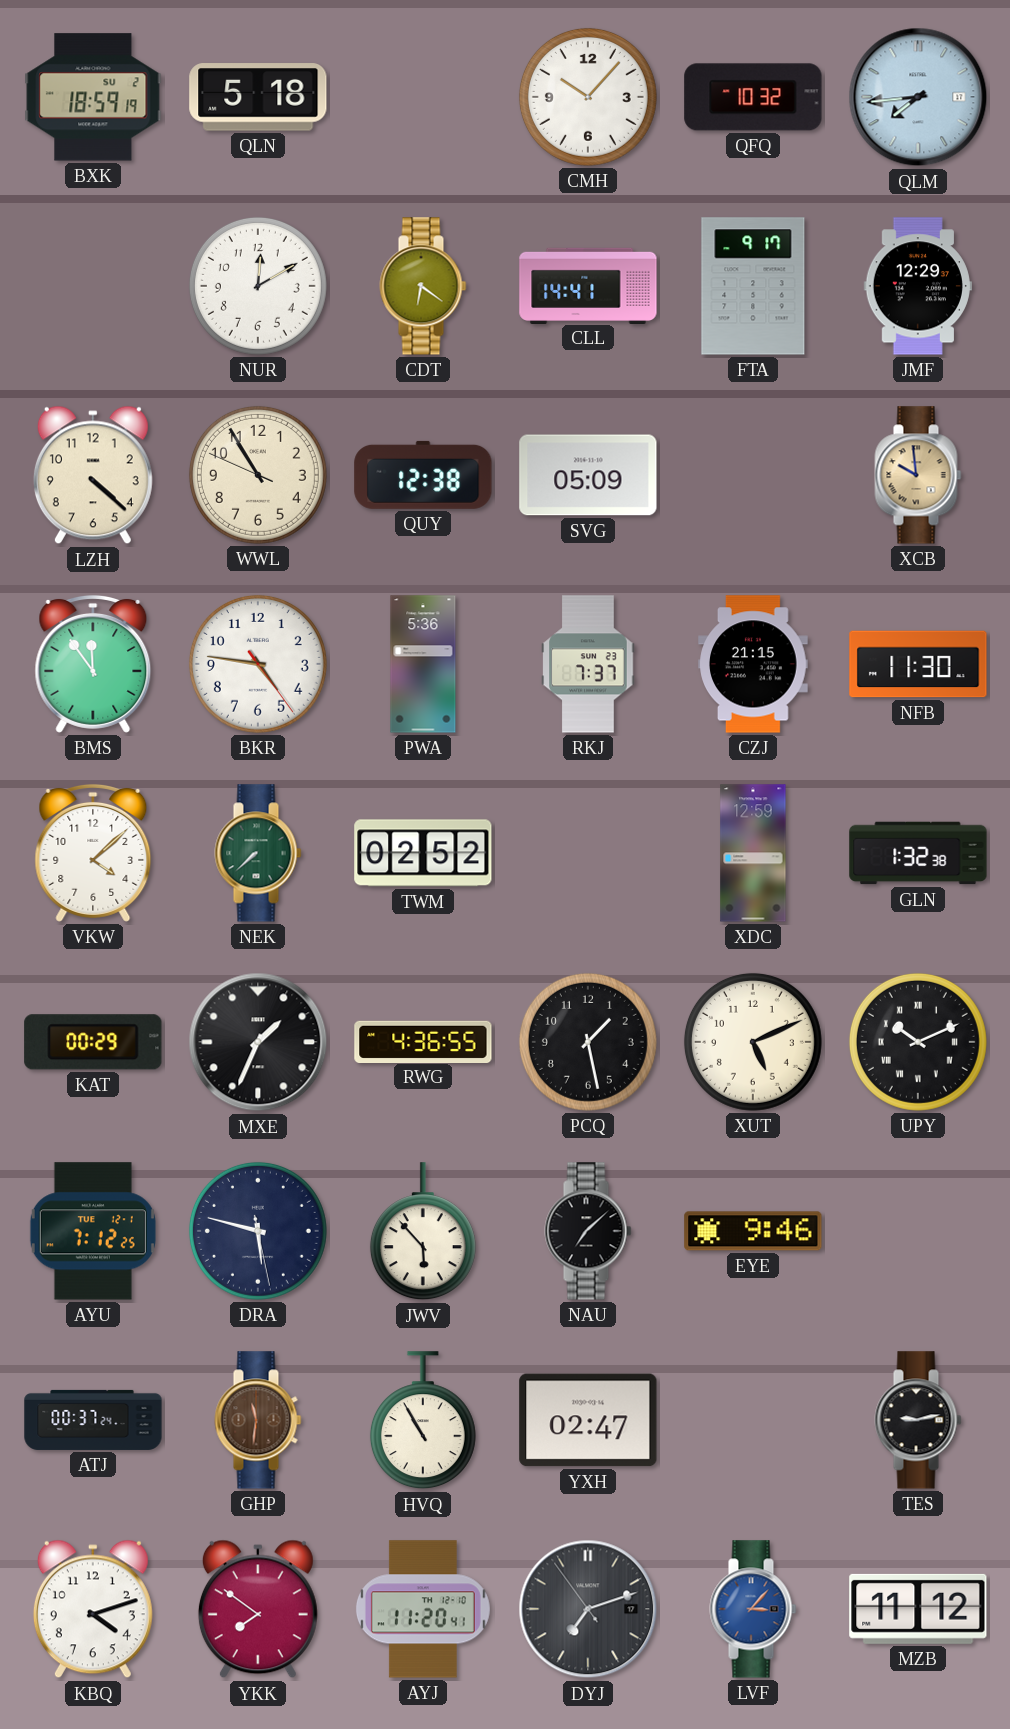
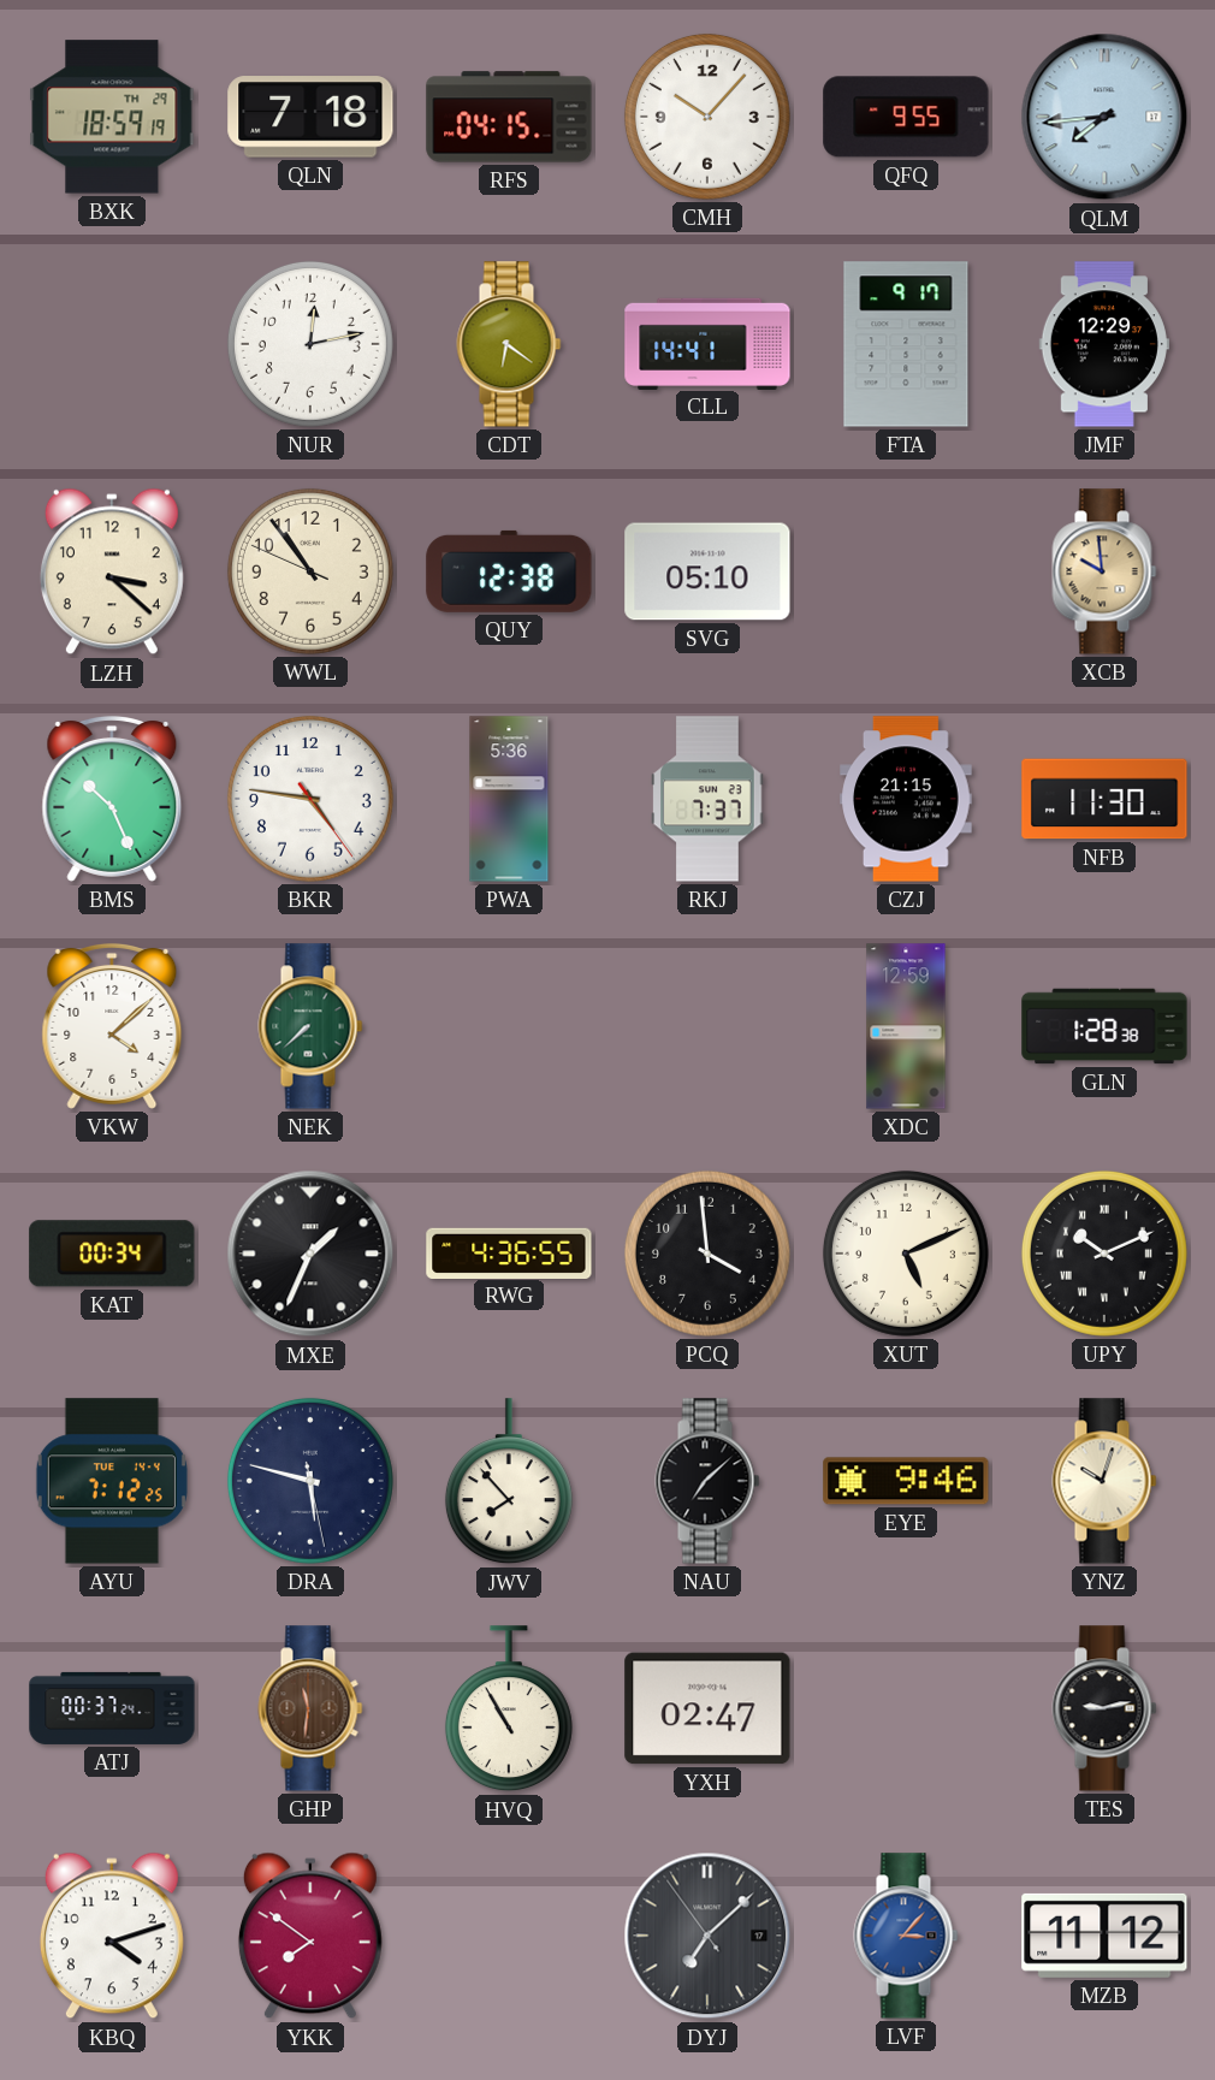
BXK date: SU 2 -> TH 29 (112, 117)
QLN: 5:18 -> 7:18 (310, 117)
RFS: none -> 04:15 (509, 117)
QFQ: 10:32 -> 9:55 (906, 117)
NUR: 12:10 -> 12:13 (310, 344)
LZH: 4:22 -> 3:22 (112, 571)
WWL: 10:54 -> 10:53 (310, 571)
SVG: 05:09 -> 05:10 (707, 571)
BMS: 11:54 -> 10:26 (112, 799)
TWM: 02:52 -> none (423, 853)
GLN: 1:32 -> 1:28 (1104, 1026)
KAT: 00:29 -> 00:34 (112, 1254)
PCQ: 1:28 -> 3:59 (707, 1254)
AYU date: TUE 12-1 -> TUE 14-4 (112, 1481)
JWV: 5:53 -> 7:53 (509, 1482)
YNZ: none -> 10:03 (1104, 1481)
AYJ: 11:20 -> none (423, 1609)
DYJ: 7:11 -> 7:07 (707, 1936)
